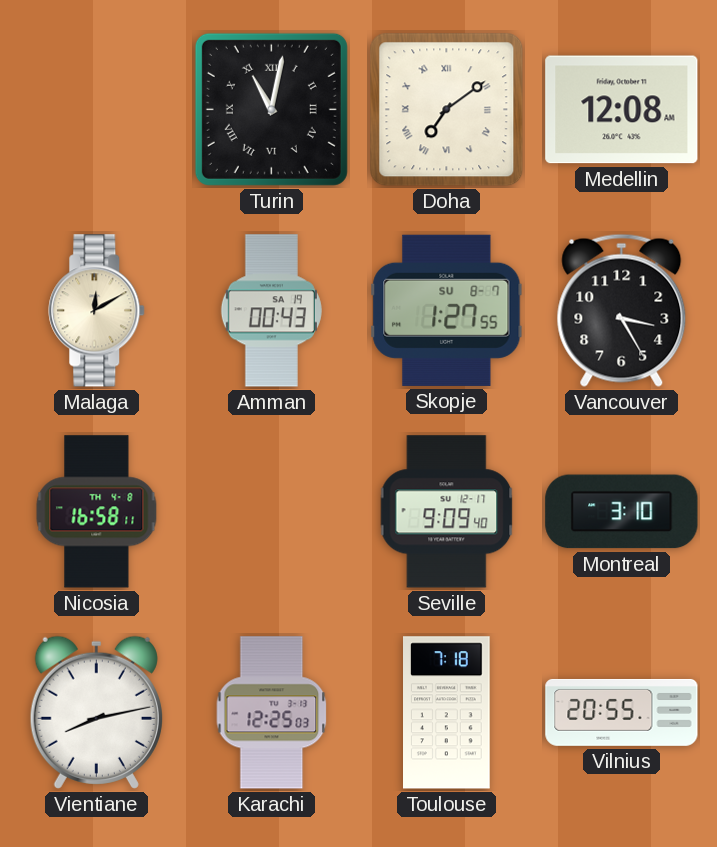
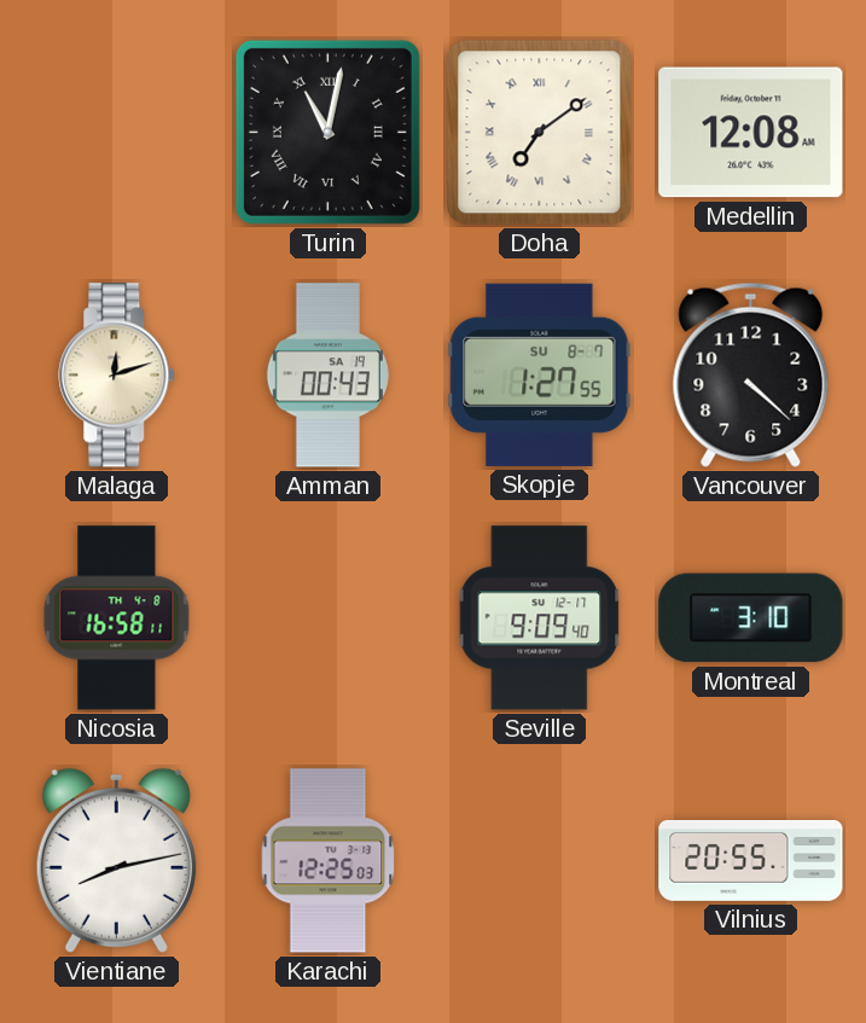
Malaga: 12:10 -> 12:12 (117, 376)
Vancouver: 3:25 -> 4:22 (751, 374)
Toulouse: 7:18 -> none (447, 713)
